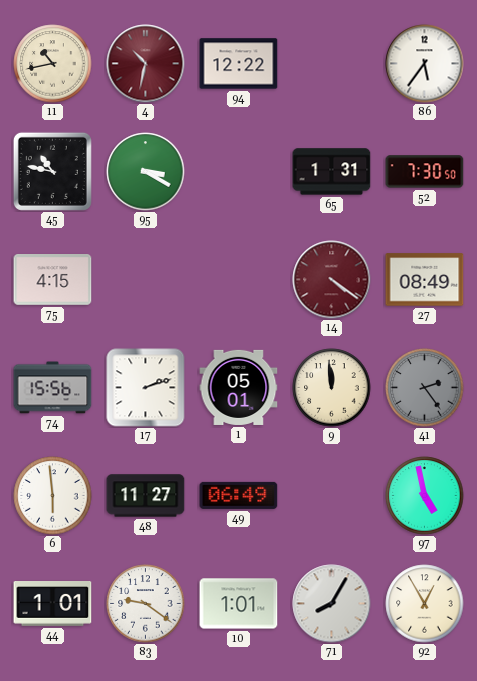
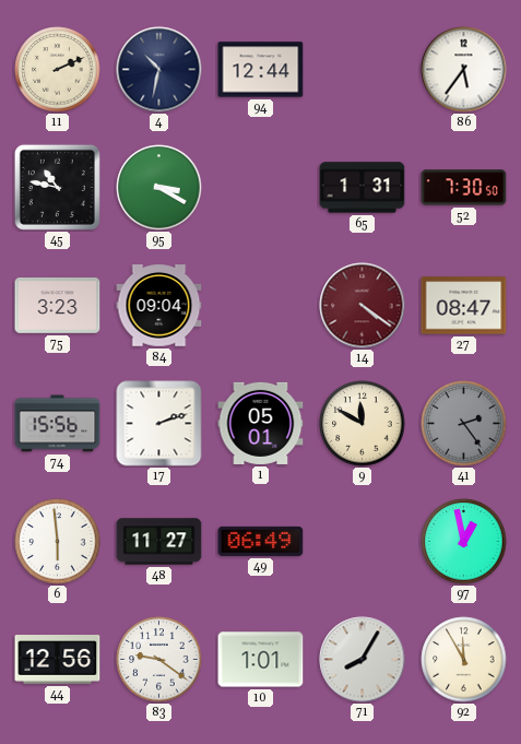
11: 10:43 -> 2:11 (58, 70)
4 dial: burgundy -> navy (159, 70)
94: 12:22 -> 12:44 (261, 70)
75: 4:15 -> 3:23 (58, 306)
84: none -> 09:04 (159, 306)
27: 08:49 -> 08:47 (464, 306)
9: 11:59 -> 11:50 (363, 424)
97: 4:58 -> 12:58 (464, 542)
44: 1:01 -> 12:56 (58, 660)
92: 12:55 -> 11:55 (464, 660)
